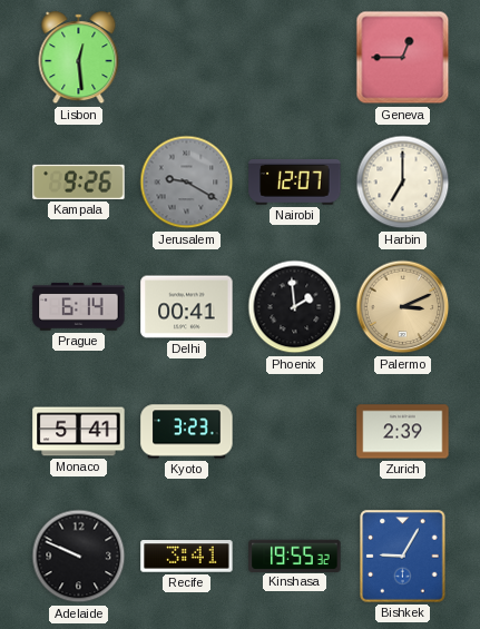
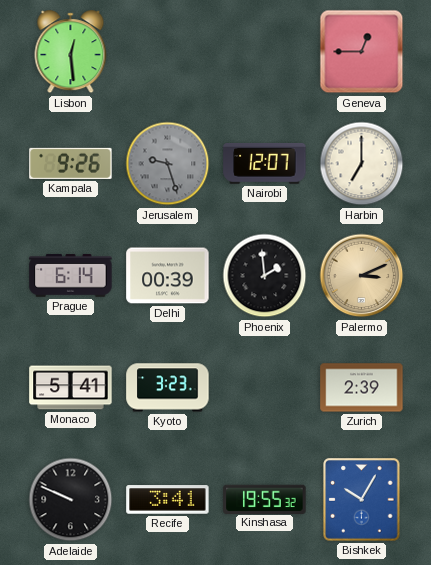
Jerusalem: 9:20 -> 9:27 (168, 164)
Delhi: 00:41 -> 00:39 (168, 276)
Bishkek: 9:05 -> 10:05 (362, 500)
